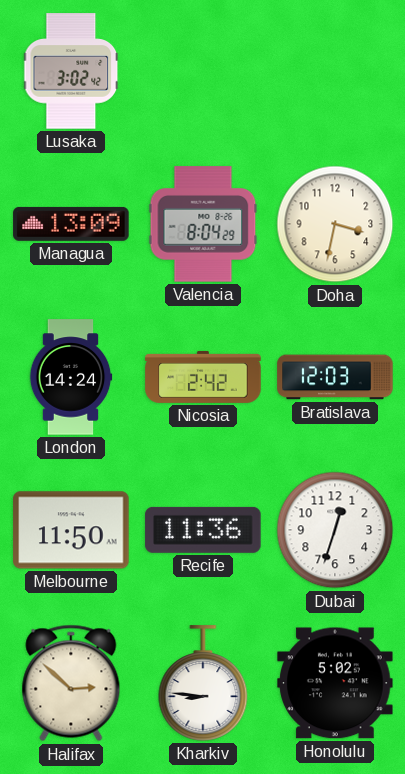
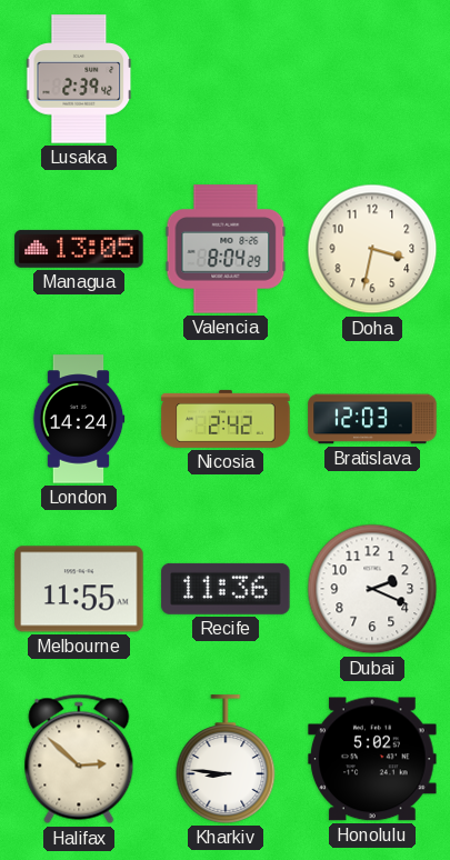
Lusaka: 3:02 -> 2:39 (80, 79)
Managua: 13:09 -> 13:05 (79, 249)
Melbourne: 11:50 -> 11:55 (79, 589)
Dubai: 12:33 -> 2:19 (372, 589)
